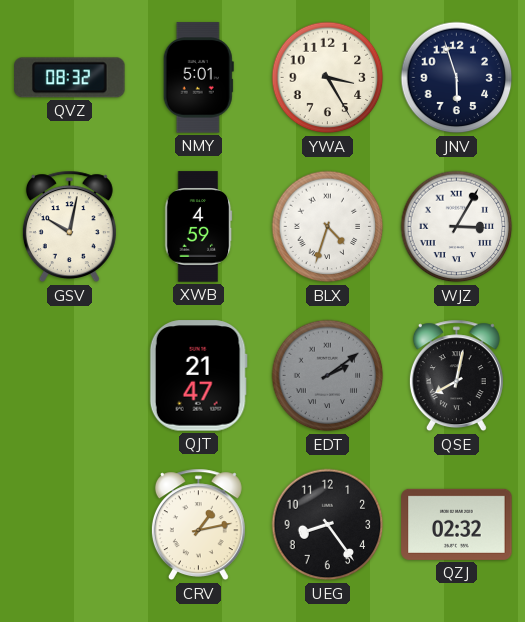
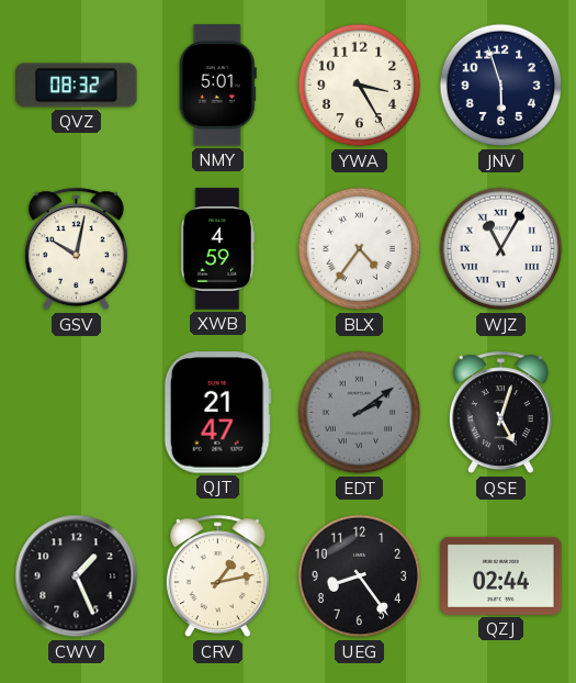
BLX: 4:33 -> 4:36 (360, 249)
WJZ: 3:05 -> 11:05 (501, 249)
QSE: 8:02 -> 5:03 (500, 413)
CWV: none -> 1:26 (77, 576)
QZJ: 02:32 -> 02:44 (501, 575)
